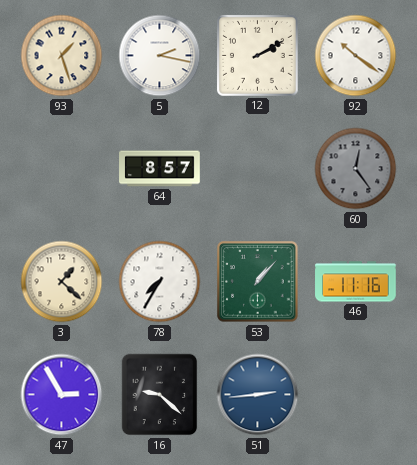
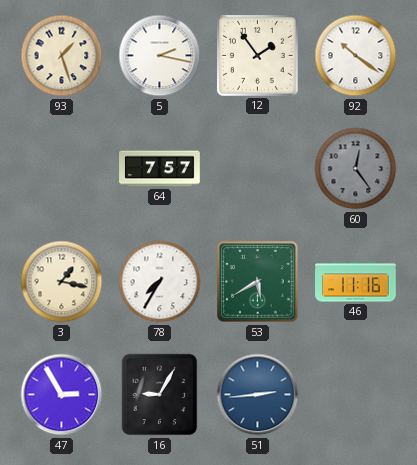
12: 2:10 -> 1:54 (257, 55)
64: 8:57 -> 7:57 (160, 169)
3: 1:22 -> 1:17 (62, 282)
53: 1:07 -> 5:40 (258, 282)
16: 9:22 -> 9:05 (160, 395)
